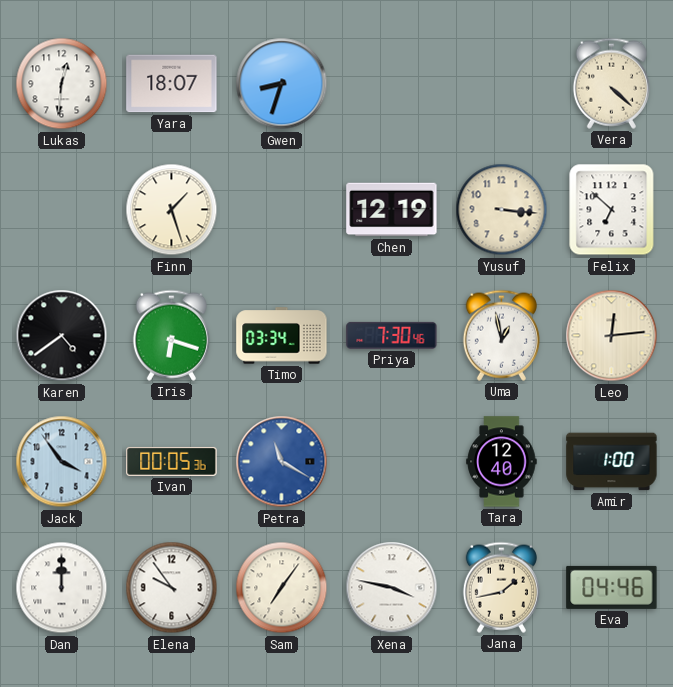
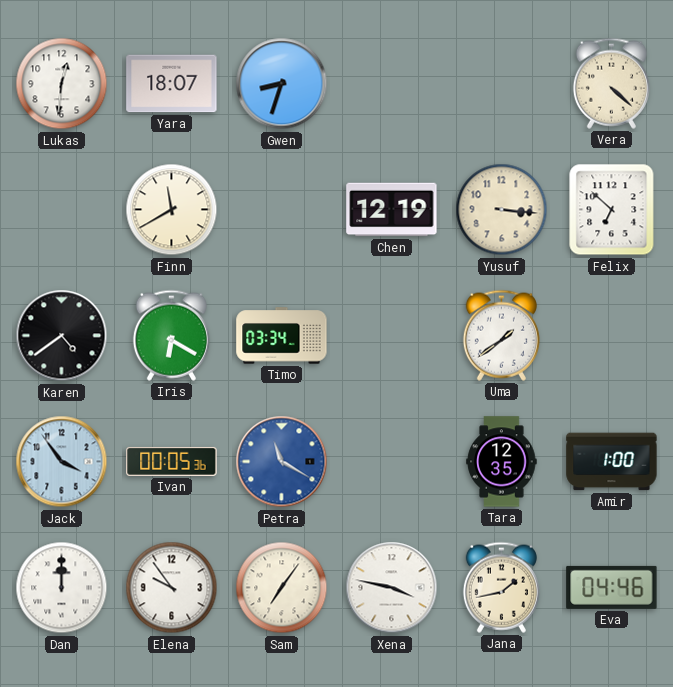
Finn: 1:27 -> 11:40 (172, 210)
Iris: 6:18 -> 6:20 (171, 335)
Priya: 7:30 -> none (392, 335)
Uma: 12:58 -> 1:39 (501, 335)
Leo: 12:14 -> none (612, 336)
Tara: 12:40 -> 12:35 (502, 462)
